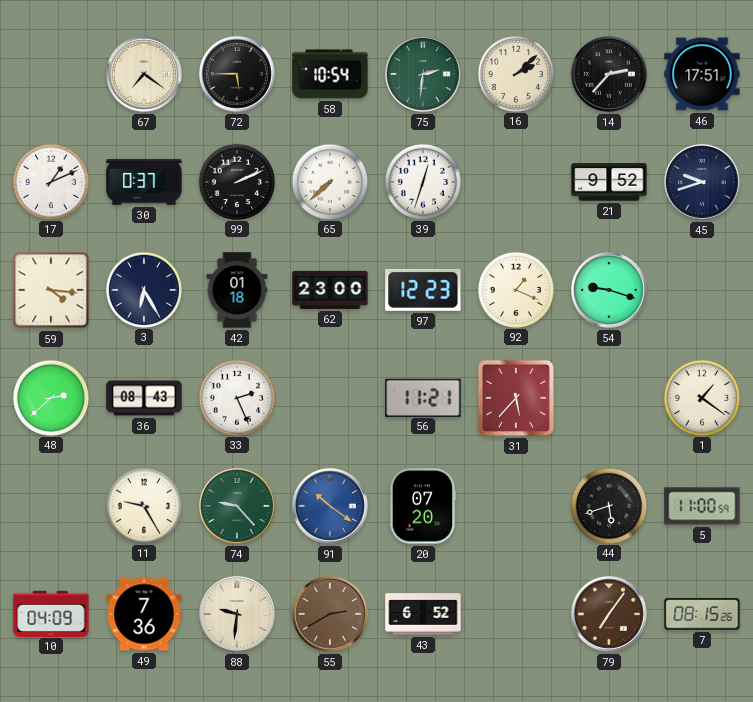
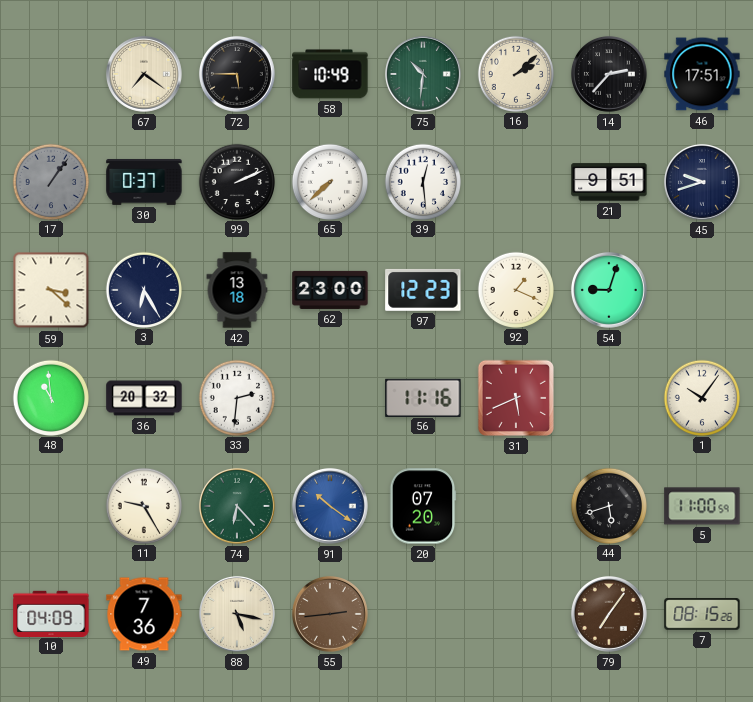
58: 10:54 -> 10:49 (330, 74)
75: 2:31 -> 10:31 (423, 74)
17: 1:11 -> 1:06 (50, 181)
17 dial: white -> grey (50, 181)
39: 12:33 -> 12:29 (422, 181)
21: 9:52 -> 9:51 (609, 182)
59: 4:16 -> 3:22 (51, 290)
42: 01:18 -> 13:18 (237, 290)
54: 9:18 -> 9:03 (609, 290)
48: 2:38 -> 10:59 (50, 397)
36: 08:43 -> 20:32 (144, 398)
33: 2:26 -> 2:31 (236, 397)
56: 11:21 -> 11:16 (423, 397)
31: 5:37 -> 5:41 (516, 398)
1: 1:21 -> 10:06 (701, 397)
74: 9:23 -> 6:23 (237, 506)
88: 9:31 -> 5:17 (237, 614)
55: 2:40 -> 2:44 (330, 614)
43: 6:52 -> none (423, 614)
